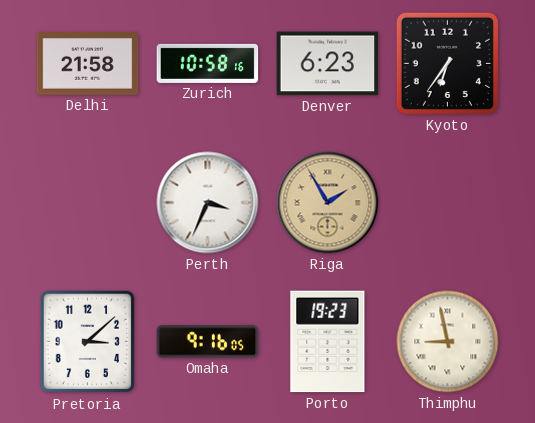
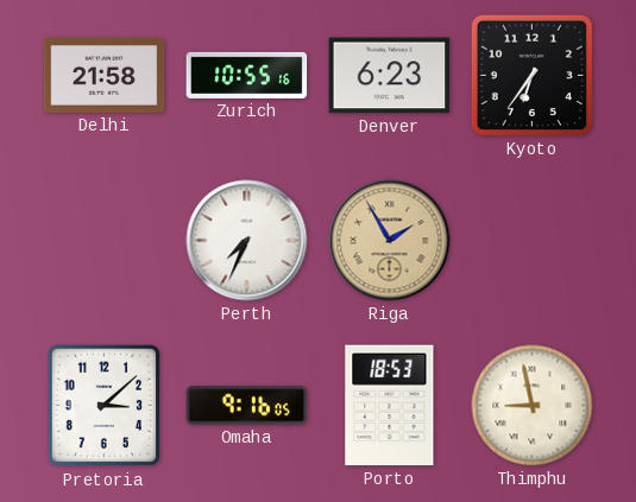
Zurich: 10:58 -> 10:55 (247, 75)
Perth: 3:34 -> 7:34 (247, 241)
Porto: 19:23 -> 18:53 (390, 406)
